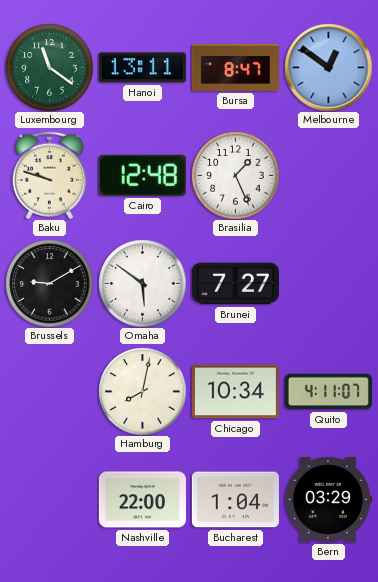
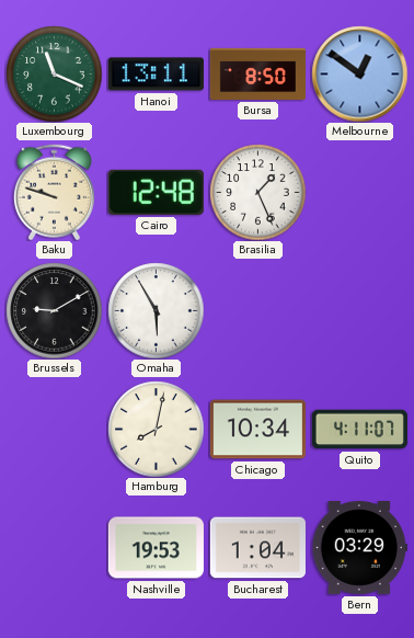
Luxembourg: 11:21 -> 11:19 (54, 73)
Bursa: 8:47 -> 8:50 (257, 73)
Omaha: 5:51 -> 5:55 (156, 310)
Brunei: 7:27 -> none (235, 284)
Nashville: 22:00 -> 19:53 (156, 548)
